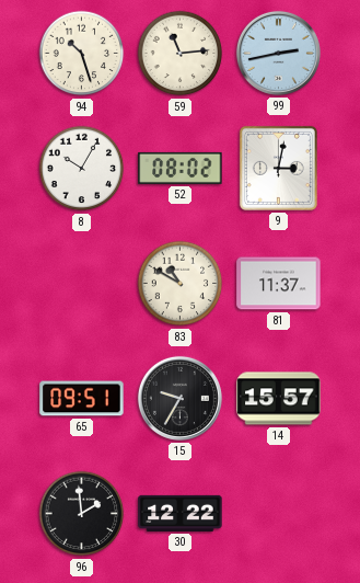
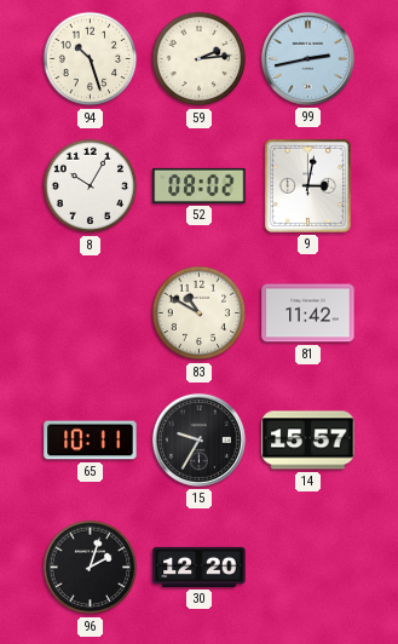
59: 11:14 -> 2:14 (200, 59)
81: 11:37 -> 11:42 (308, 314)
65: 09:51 -> 10:11 (91, 441)
96: 1:59 -> 2:03 (91, 568)
30: 12:22 -> 12:20 (200, 567)
